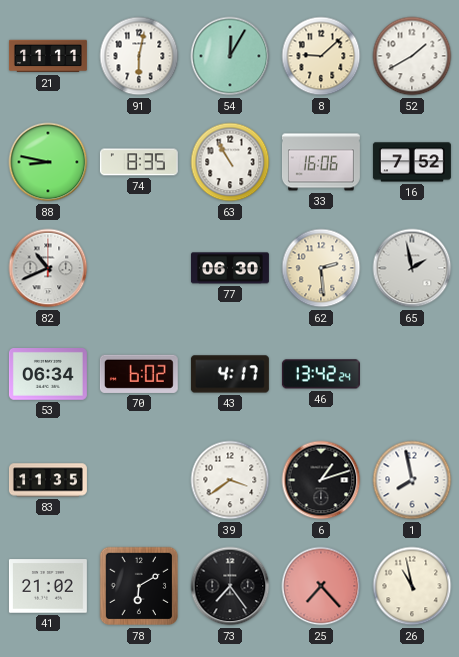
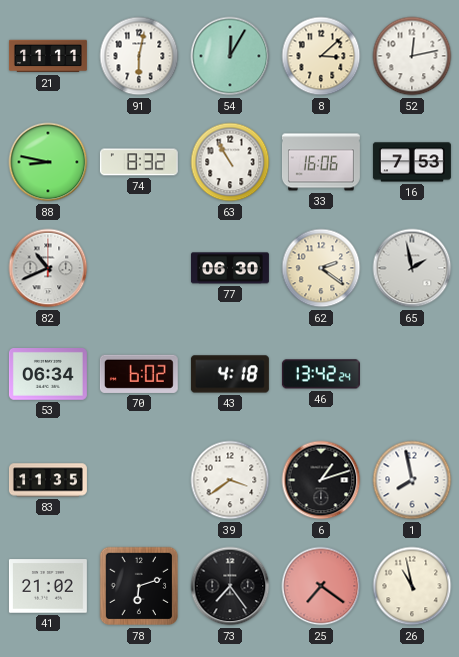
8: 9:08 -> 3:08 (321, 56)
52: 1:40 -> 12:13 (412, 56)
74: 8:35 -> 8:32 (139, 162)
16: 7:52 -> 7:53 (412, 162)
62: 2:29 -> 2:21 (321, 268)
43: 4:17 -> 4:18 (230, 374)
78: 6:10 -> 6:12 (139, 586)
25: 7:23 -> 7:21 (321, 586)
